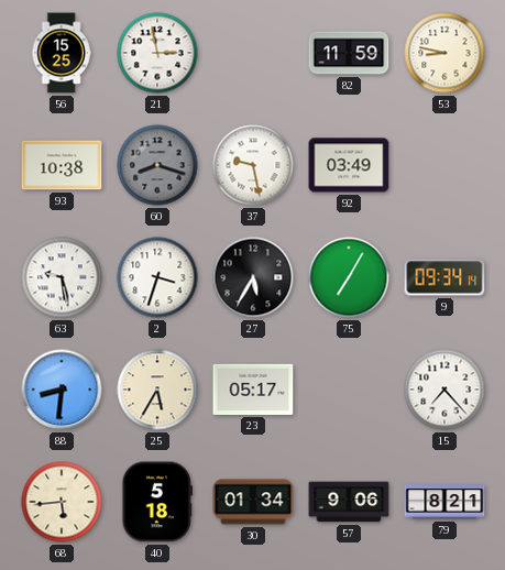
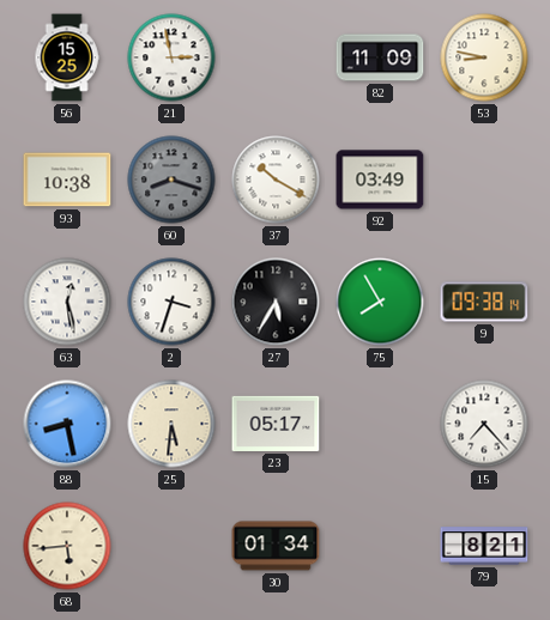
82: 11:59 -> 11:09 (380, 57)
37: 9:28 -> 10:20 (276, 180)
63: 9:28 -> 12:28 (67, 302)
75: 7:05 -> 7:55 (380, 302)
9: 09:34 -> 09:38 (484, 302)
88: 8:31 -> 8:28 (67, 424)
25: 5:35 -> 5:31 (171, 424)
40: 5:18 -> none (157, 502)
57: 9:06 -> none (349, 502)
